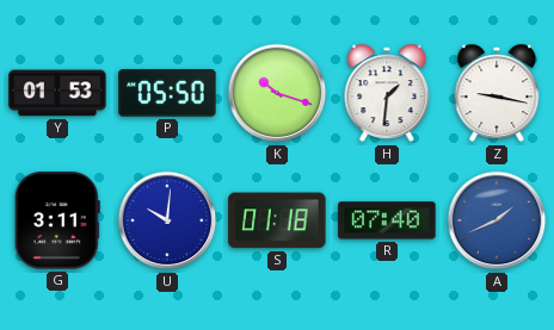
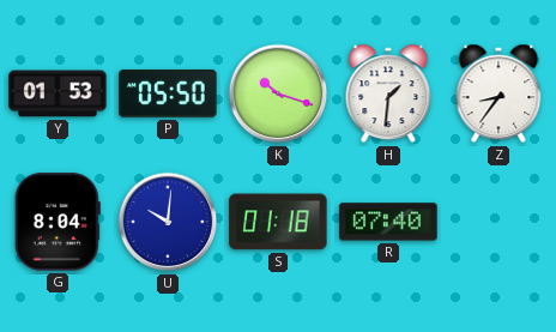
Z: 9:17 -> 8:36 (498, 93)
G: 3:11 -> 8:04 (58, 222)
A: 1:41 -> none (497, 220)
